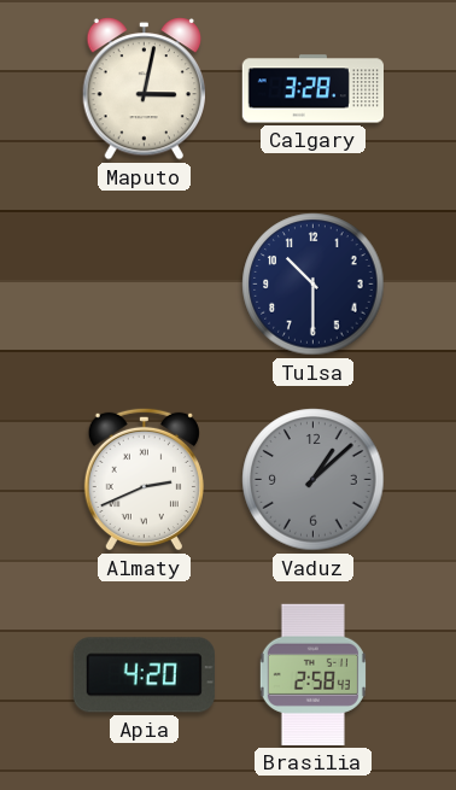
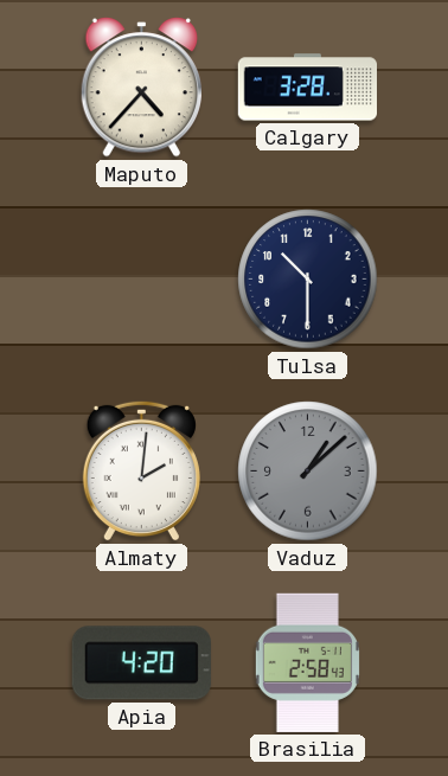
Maputo: 3:02 -> 4:37 (142, 88)
Almaty: 2:41 -> 2:01 (141, 470)
